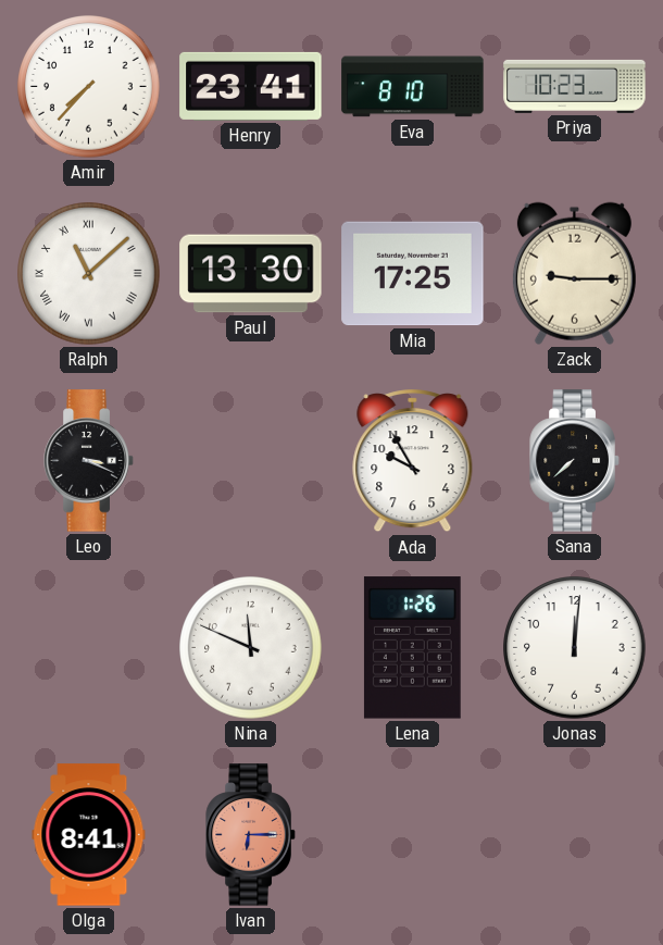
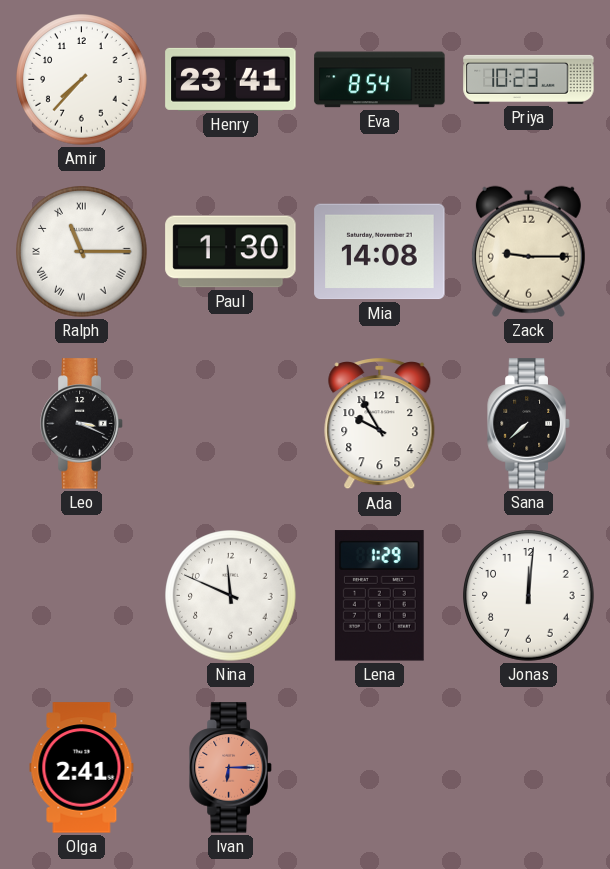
Eva: 8:10 -> 8:54 (380, 80)
Ralph: 11:08 -> 11:15 (82, 252)
Paul: 13:30 -> 1:30 (231, 252)
Mia: 17:25 -> 14:08 (380, 252)
Lena: 1:26 -> 1:29 (379, 596)
Olga: 8:41 -> 2:41 (82, 768)
